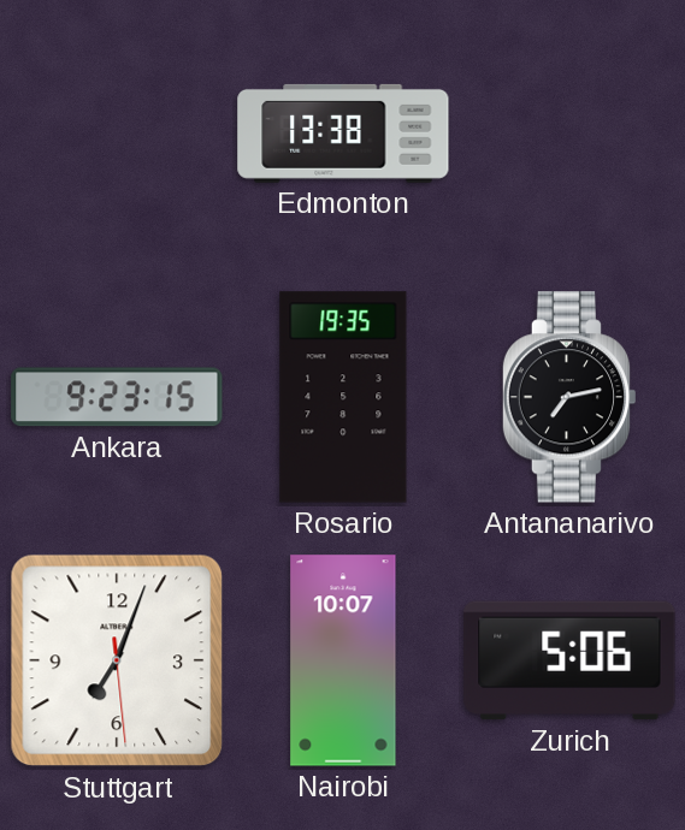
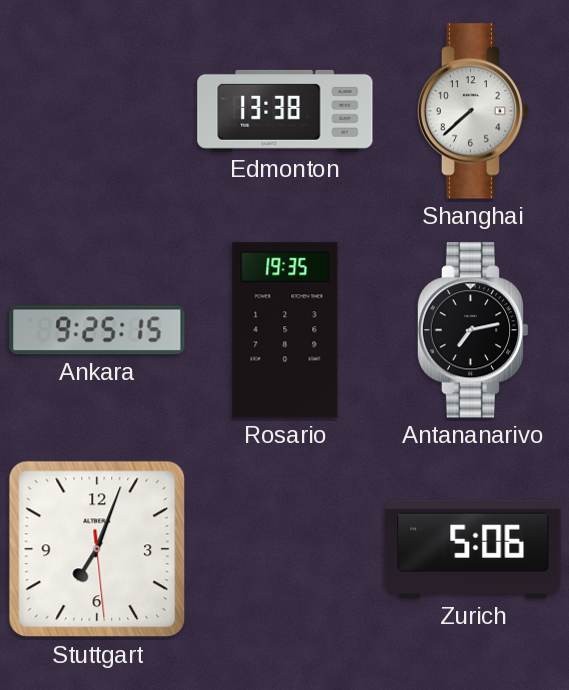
Shanghai: none -> 7:38 (473, 111)
Ankara: 9:23 -> 9:25 (97, 330)
Nairobi: 10:07 -> none (343, 660)
